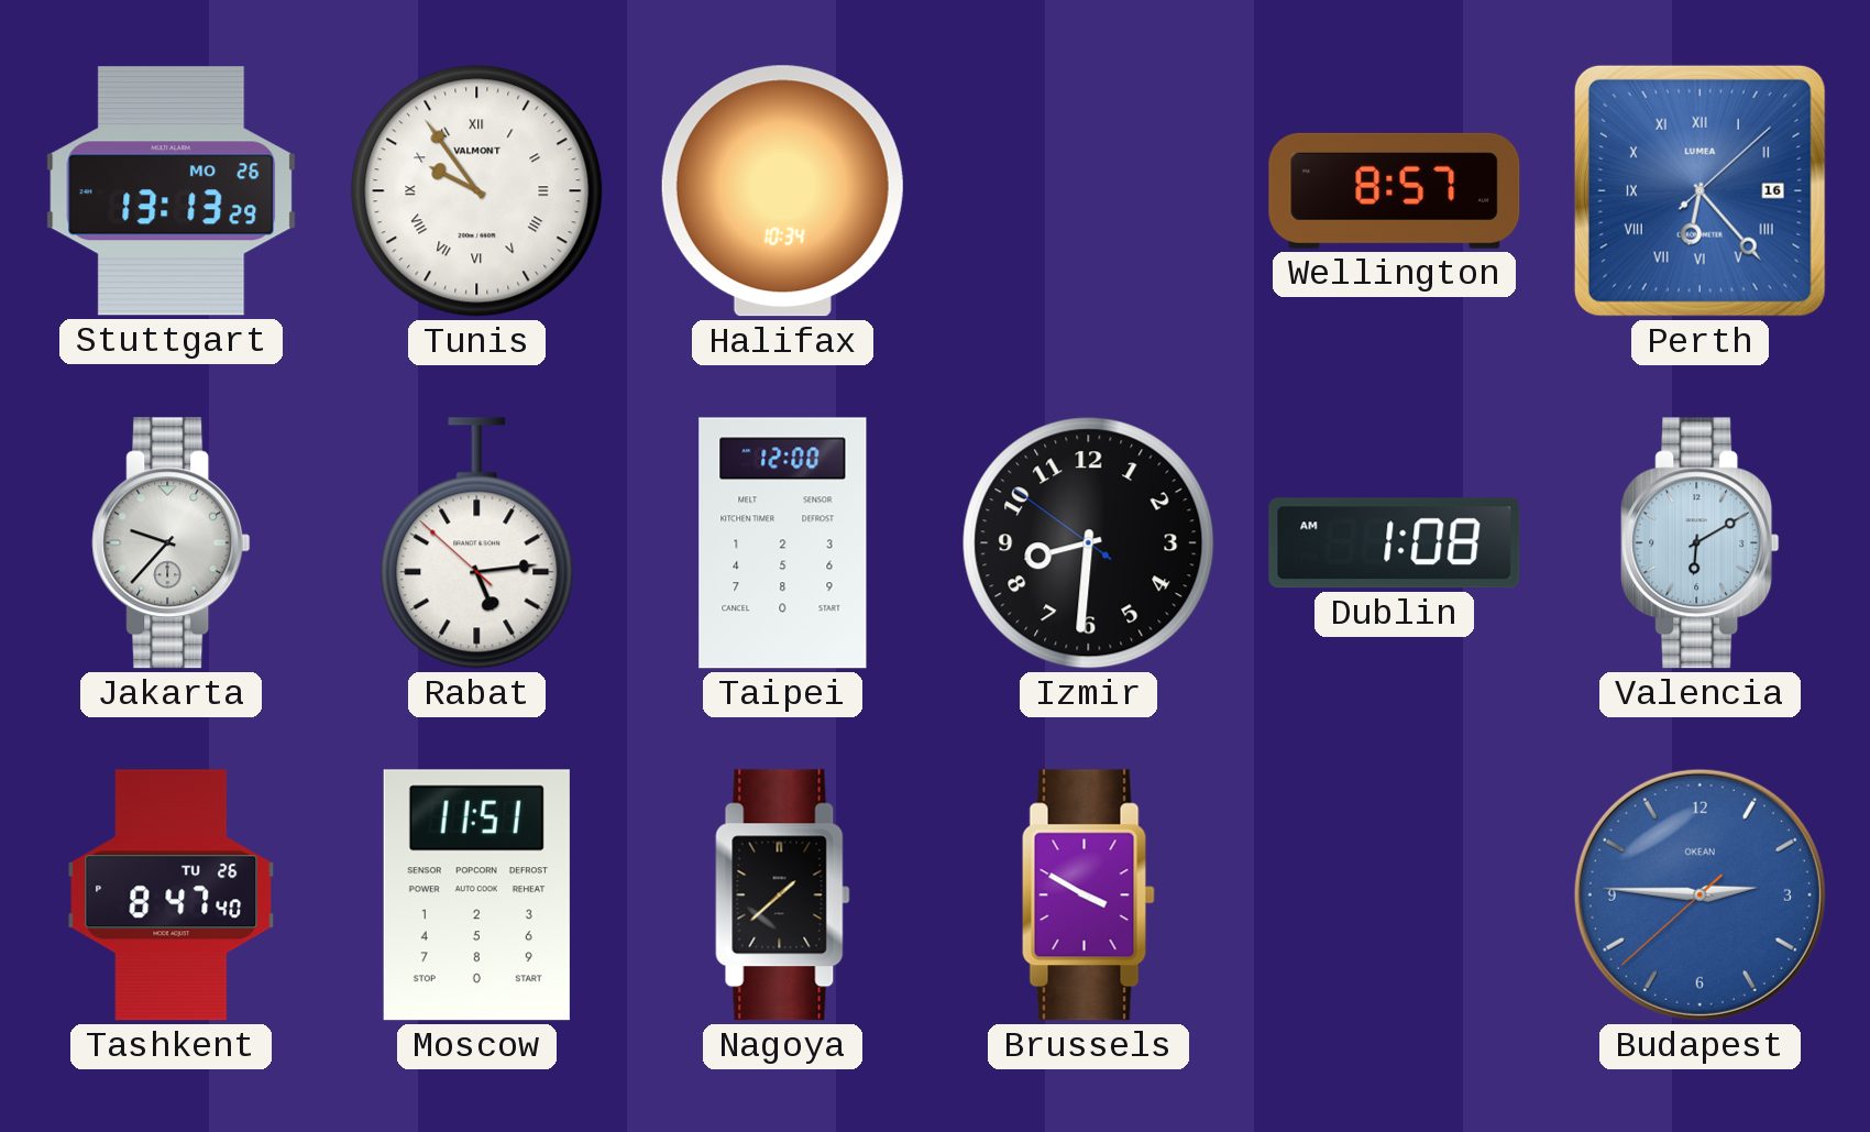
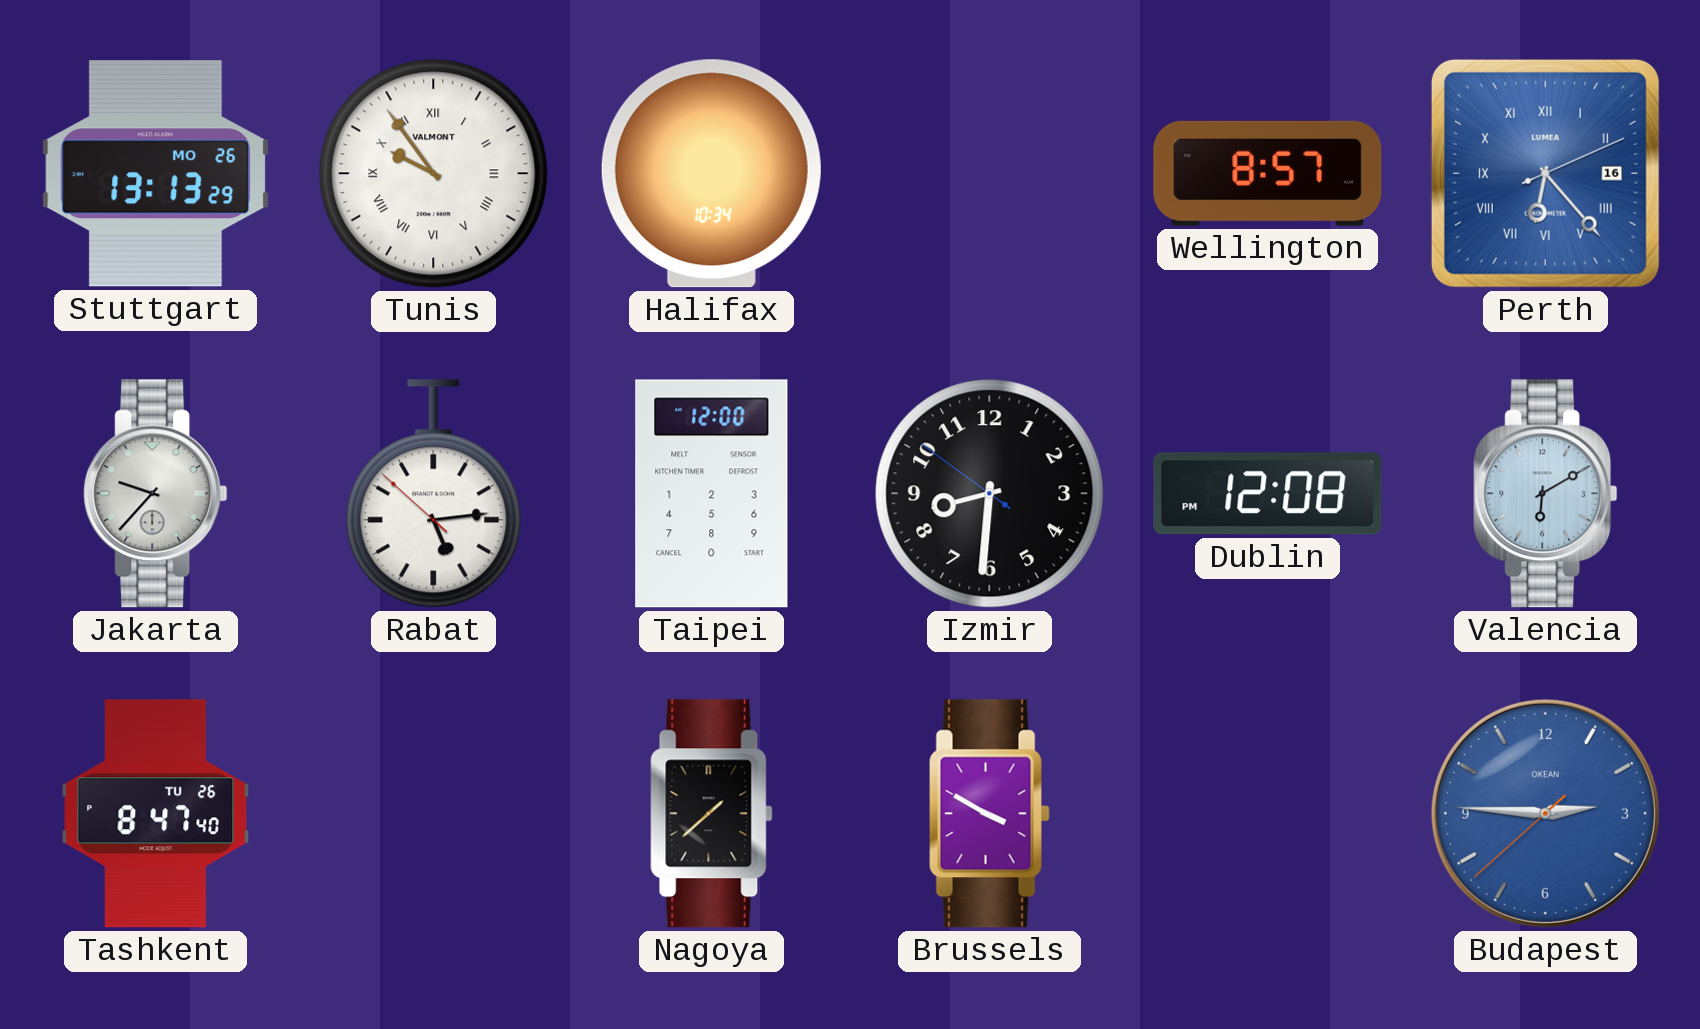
Perth: 6:23:08 -> 6:23:11 (1545, 173)
Dublin: 1:08 -> 12:08 (1268, 494)
Moscow: 11:51 -> none (476, 895)
